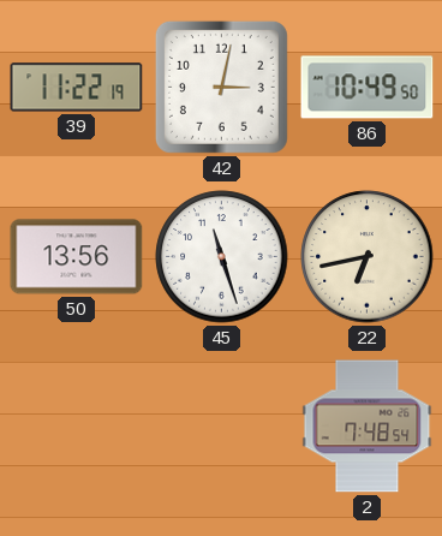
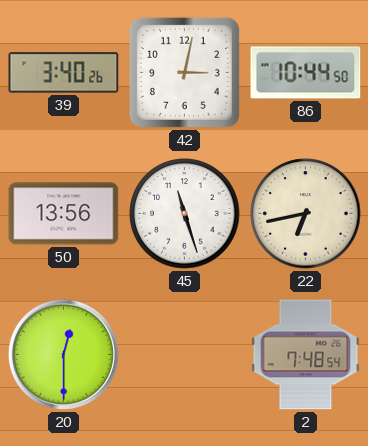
39: 11:22 -> 3:40 (64, 73)
86: 10:49 -> 10:44 (306, 73)
20: none -> 12:30 (63, 354)
